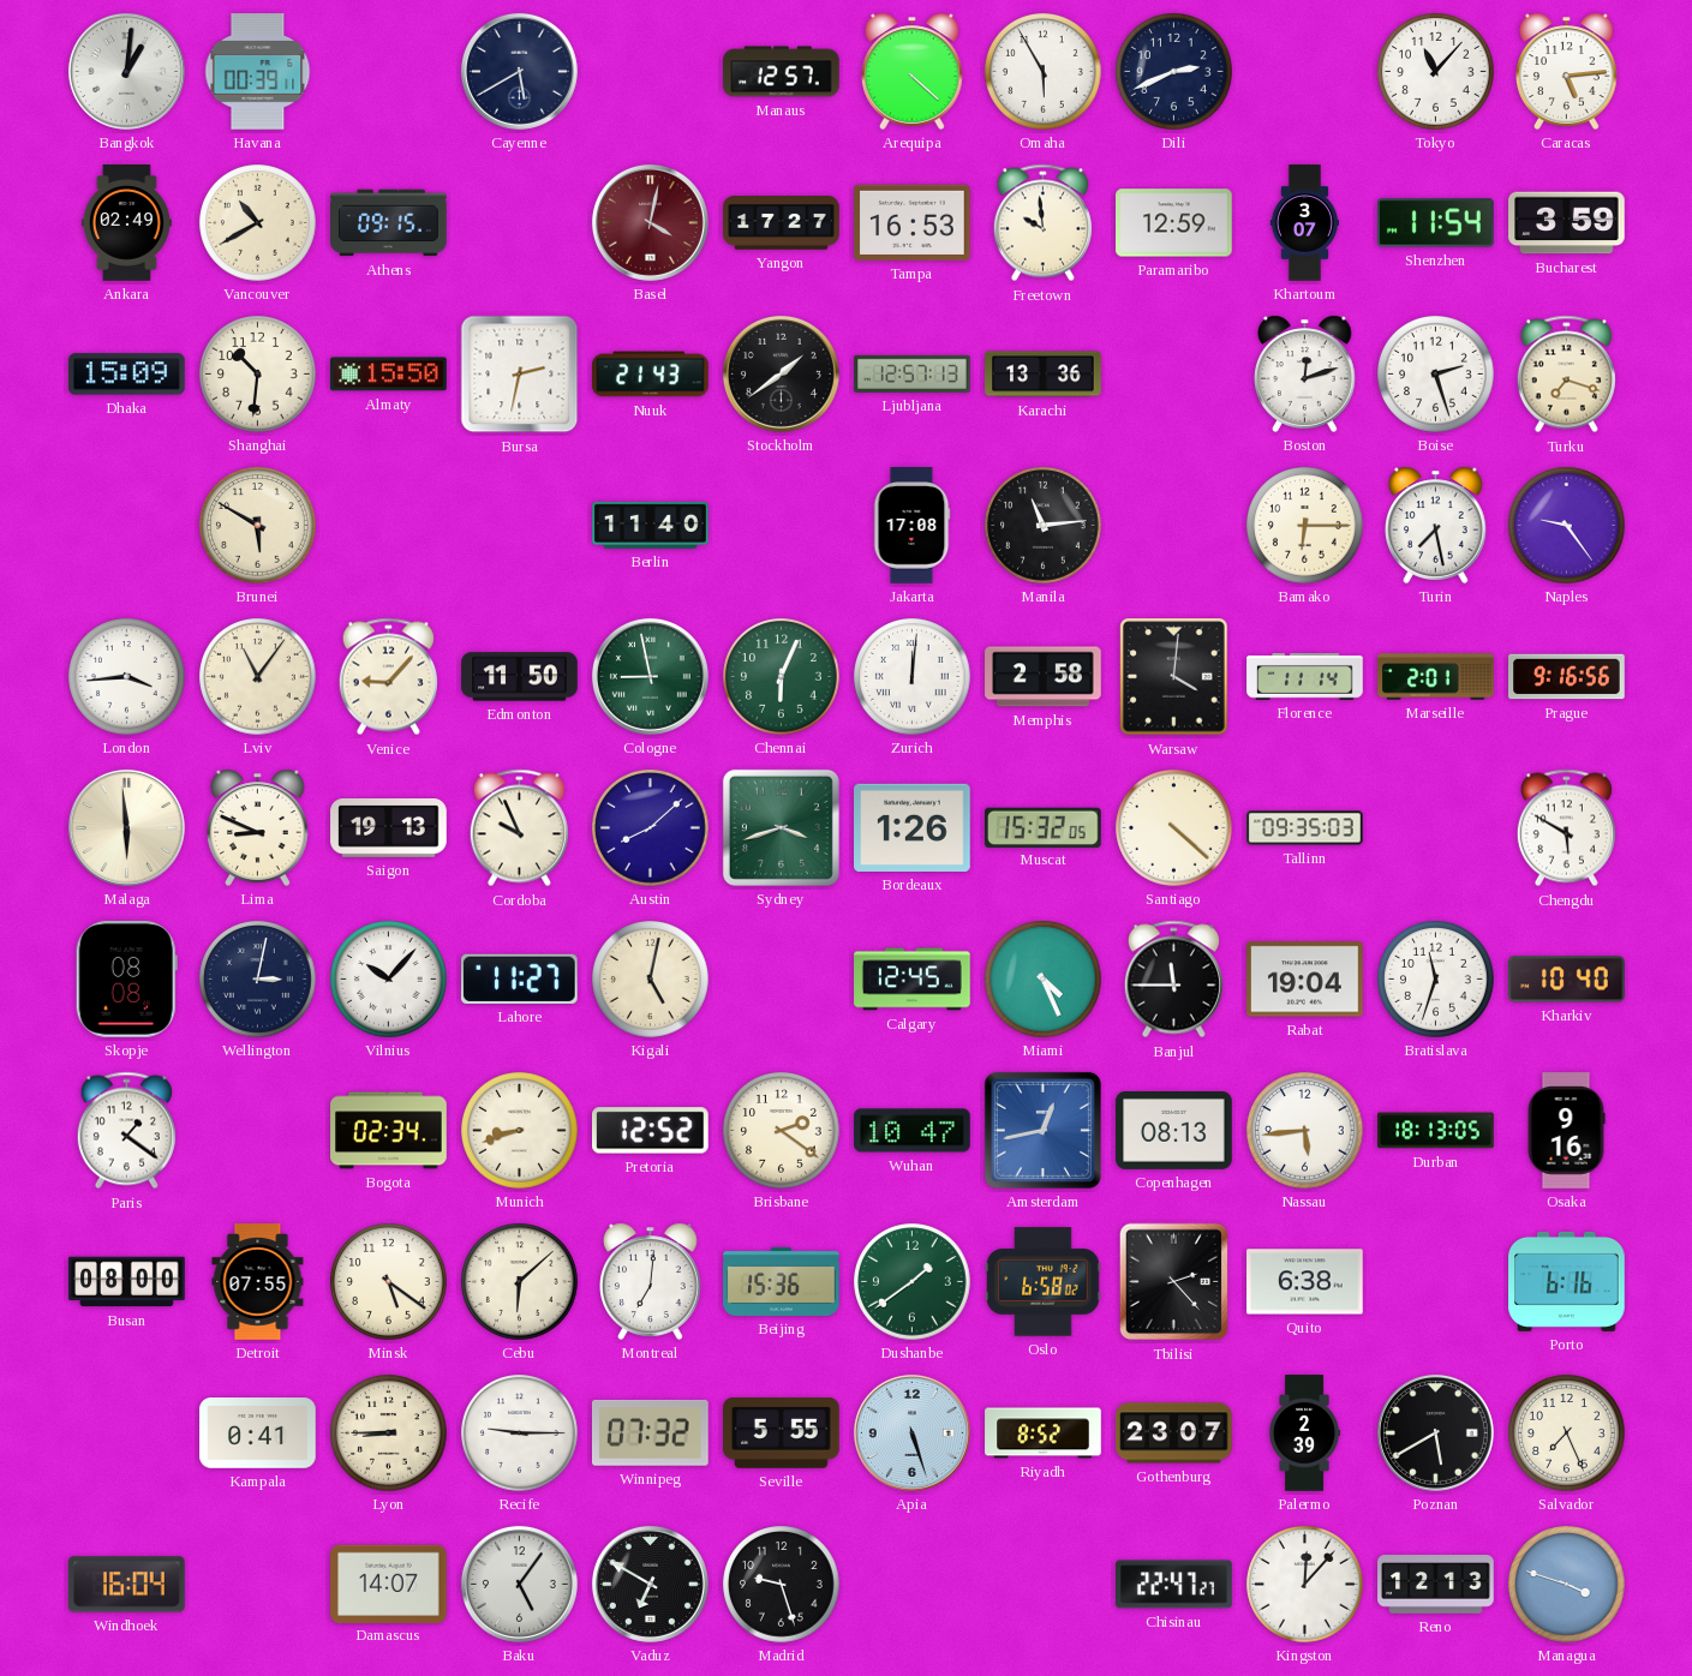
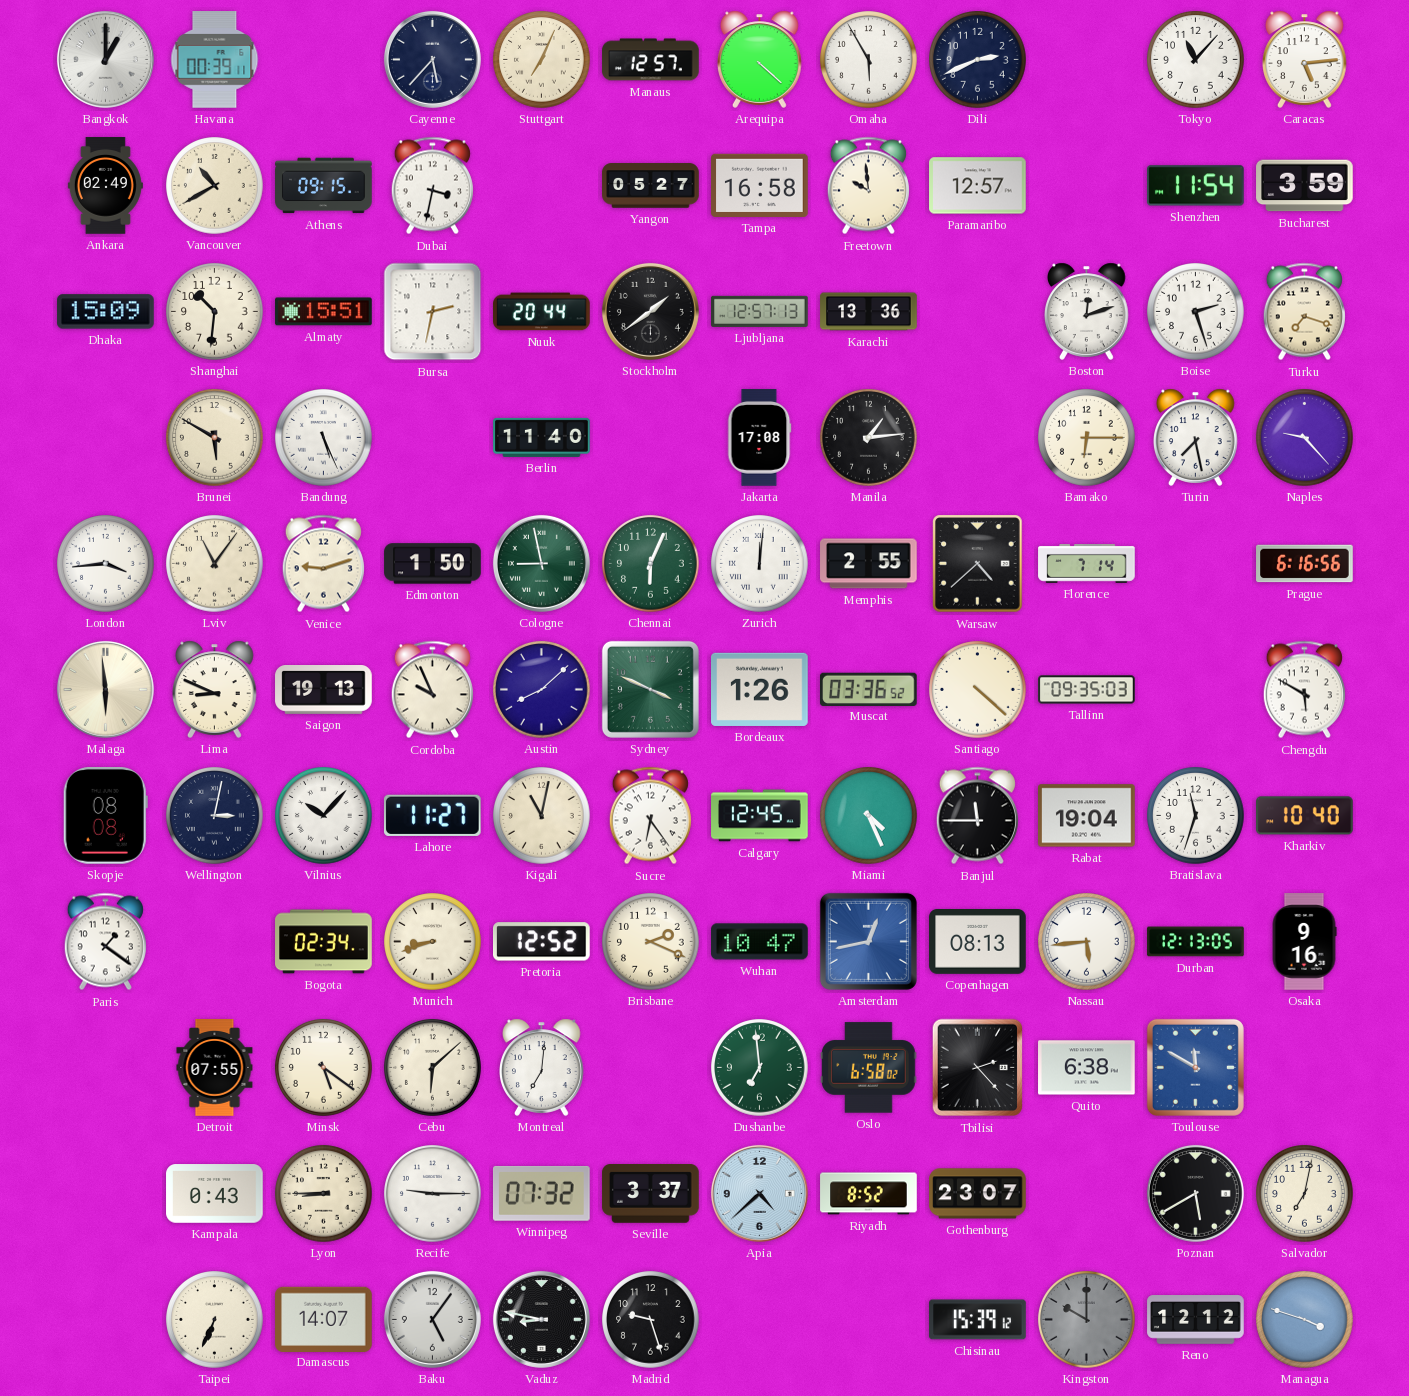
Bangkok: 1:01 -> 1:00 (105, 59)
Cayenne: 5:40 -> 5:37 (432, 59)
Stuttgart: none -> 7:04 (542, 60)
Dubai: none -> 3:32 (432, 186)
Basel: 4:02 -> none (650, 222)
Yangon: 17:27 -> 05:27 (651, 186)
Tampa: 16:53 -> 16:58 (760, 185)
Paramaribo: 12:59 -> 12:57 (978, 186)
Khartoum: 3:07 -> none (1304, 223)
Almaty: 15:50 -> 15:51 (324, 312)
Nuuk: 21:43 -> 20:44 (542, 312)
Bandung: none -> 5:26 (324, 438)
Manila: 11:14 -> 1:14 (869, 438)
Naples: 9:24 -> 9:23 (1305, 438)
Venice: 9:07 -> 9:12 (323, 564)
Edmonton: 11:50 -> 1:50 (433, 564)
Memphis: 2:58 -> 2:55 (869, 564)
Warsaw: 4:01 -> 4:38 (978, 564)
Florence: 11:14 -> 7:14 (1087, 564)
Marseille: 2:01 -> none (1436, 677)
Prague: 9:16 -> 6:16 (1305, 564)
Sydney: 3:42 -> 3:49 (650, 689)
Muscat: 15:32 -> 03:36 (869, 689)
Kigali: 5:02 -> 11:02 (542, 816)
Sucre: none -> 6:24 (650, 816)
Brisbane: 2:21 -> 2:19 (651, 942)
Durban: 18:13 -> 12:13 (1196, 942)
Busan: 08:00 -> none (127, 1282)
Beijing: 15:36 -> none (782, 1281)
Dushanbe: 1:39 -> 6:59 (760, 1068)
Toulouse: none -> 11:50 (1195, 1067)
Porto: 6:16 -> none (1567, 1281)
Kampala: 0:41 -> 0:43 (215, 1194)
Seville: 5:55 -> 3:37 (651, 1194)
Apia: 5:27 -> 4:38 (759, 1193)
Palermo: 2:39 -> none (1304, 1433)
Salvador: 7:26 -> 7:02 (1305, 1194)
Windhoek: 16:04 -> none (127, 1585)
Taipei: none -> 6:34 (215, 1320)
Vaduz: 6:50 -> 8:47 (541, 1319)
Chisinau: 22:47 -> 15:39 (978, 1320)
Kingston: 12:07 -> 10:00 (1087, 1320)
Kingston dial: white -> grey (1087, 1320)
Reno: 12:13 -> 12:12 (1196, 1320)
